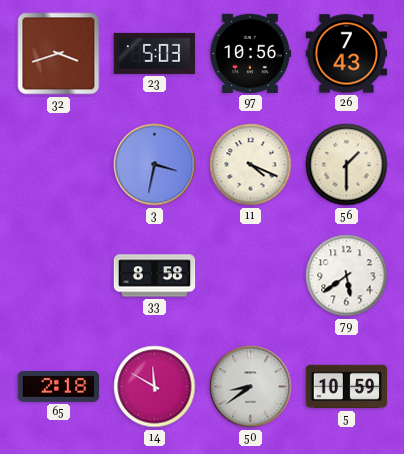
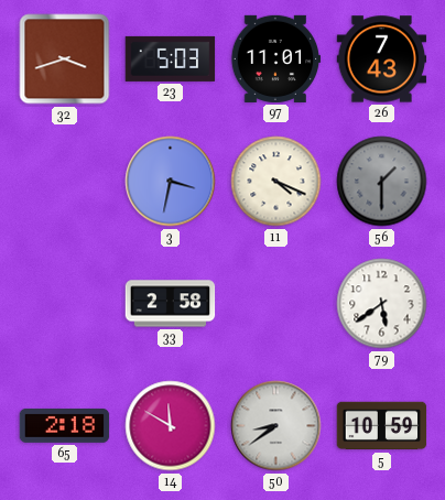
97: 10:56 -> 11:01 (275, 58)
56 dial: cream -> grey (382, 182)
33: 8:58 -> 2:58 (171, 304)
